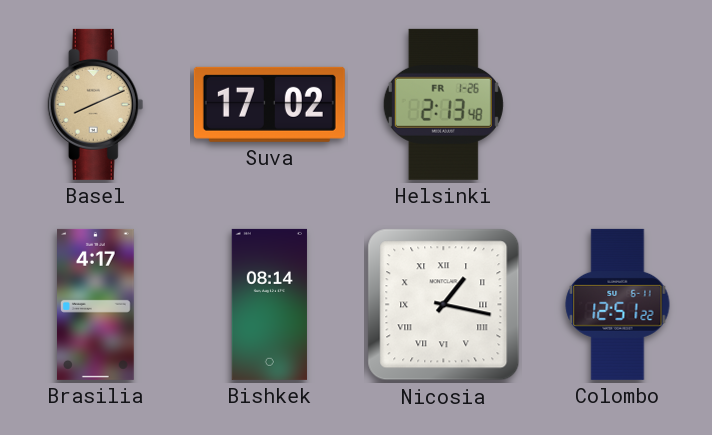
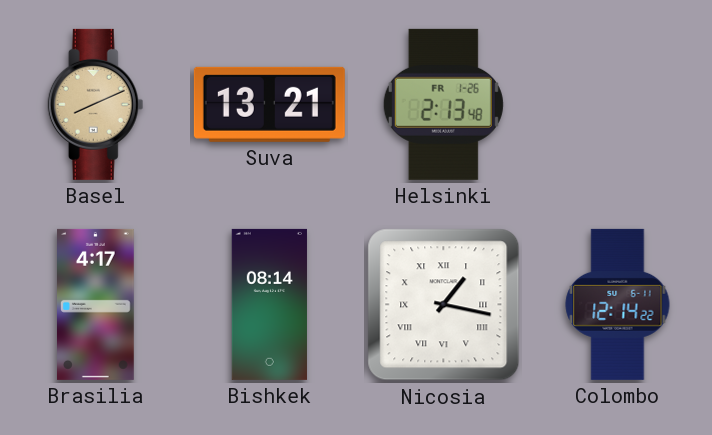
Suva: 17:02 -> 13:21 (269, 104)
Colombo: 12:51 -> 12:14 (618, 304)
